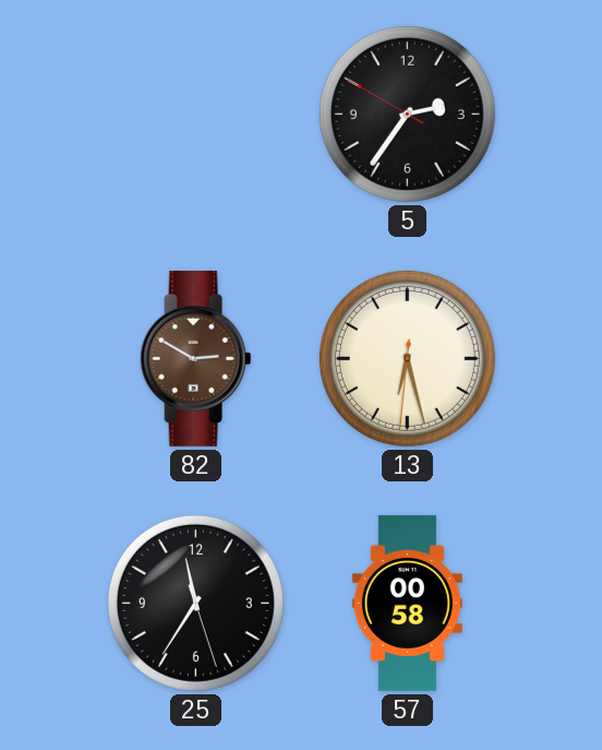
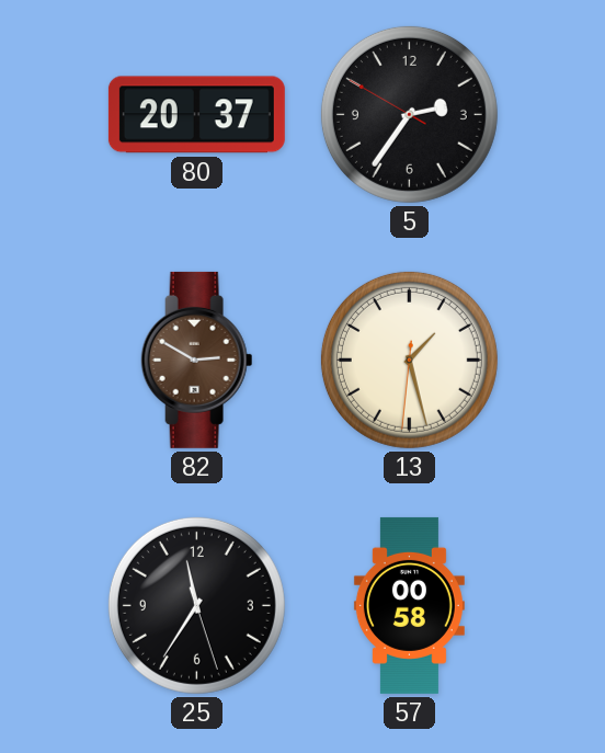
80: none -> 20:37 (196, 115)
13: 6:27 -> 1:27 (409, 360)
